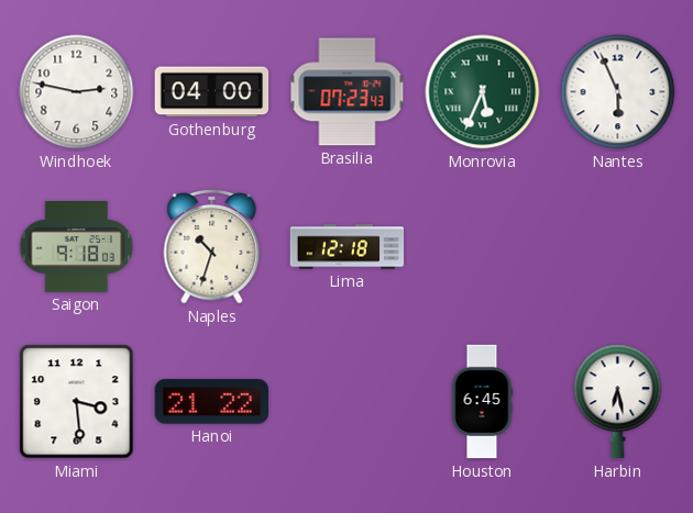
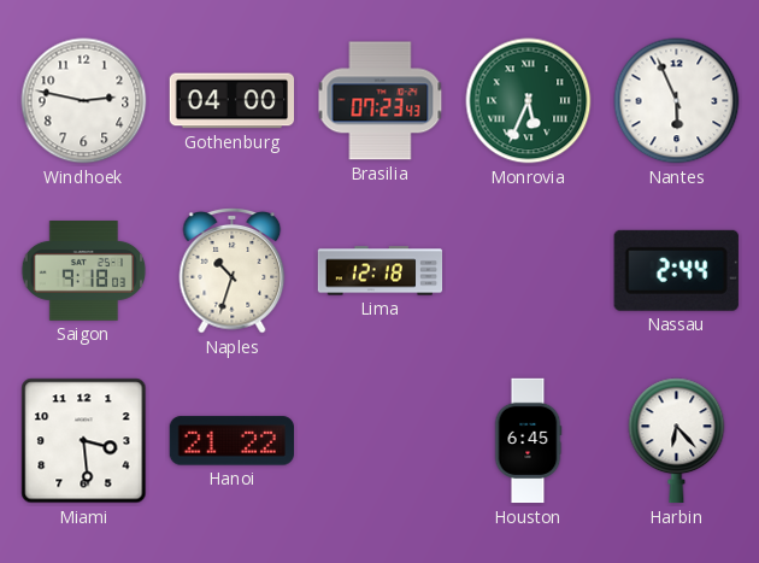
Nassau: none -> 2:44 (676, 270)
Harbin: 6:28 -> 6:23 (677, 441)
